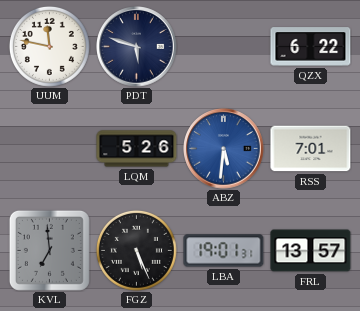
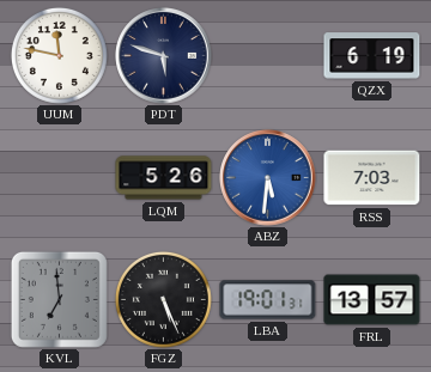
QZX: 6:22 -> 6:19 (372, 56)
RSS: 7:01 -> 7:03 (372, 178)
